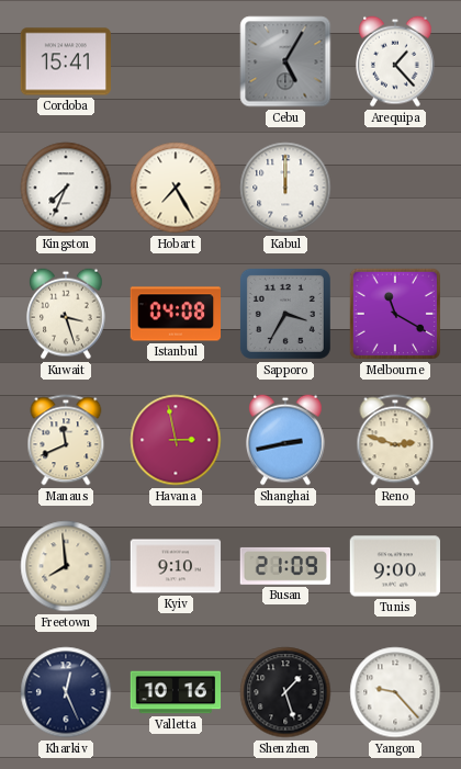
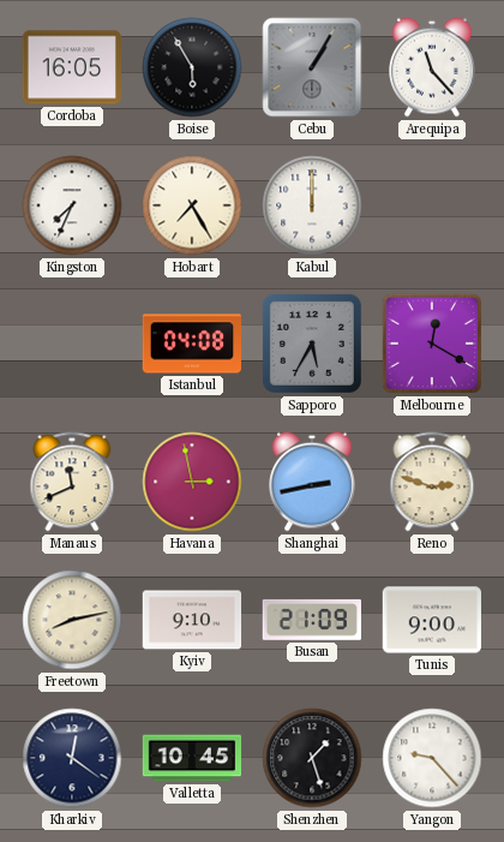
Cordoba: 15:41 -> 16:05 (72, 67)
Boise: none -> 5:55 (192, 67)
Cebu: 5:05 -> 1:05 (312, 67)
Arequipa: 1:23 -> 11:23 (433, 67)
Kuwait: 3:27 -> none (67, 314)
Sapporo: 3:35 -> 5:35 (312, 344)
Melbourne: 11:20 -> 12:20 (432, 344)
Freetown: 7:59 -> 8:13 (72, 620)
Kharkiv: 12:26 -> 12:21 (72, 758)
Valletta: 10:16 -> 10:45 (192, 758)
